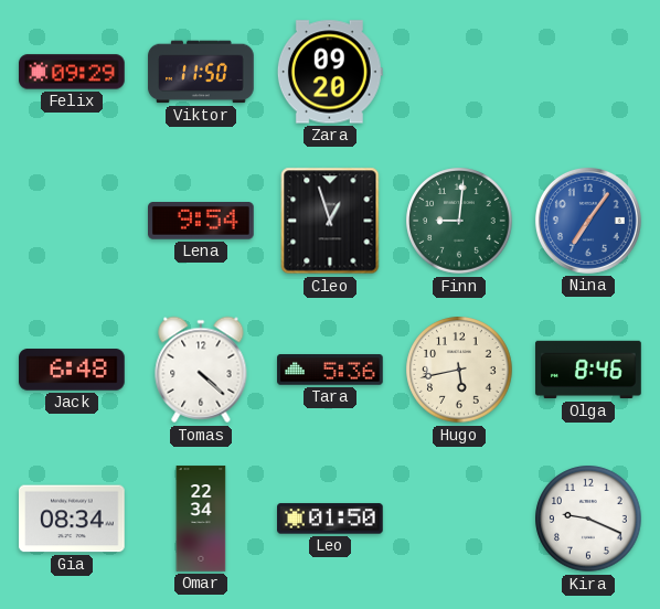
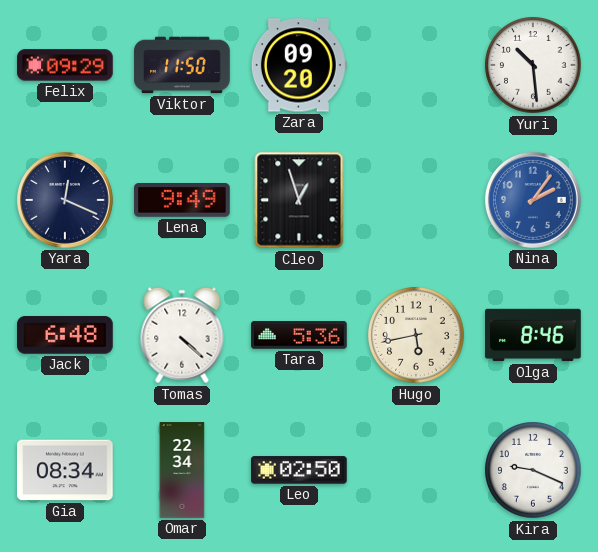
Yuri: none -> 10:29 (533, 65)
Yara: none -> 12:19 (65, 200)
Lena: 9:54 -> 9:49 (183, 201)
Finn: 9:01 -> none (459, 221)
Nina: 7:06 -> 2:06 (533, 200)
Leo: 01:50 -> 02:50 (300, 470)
